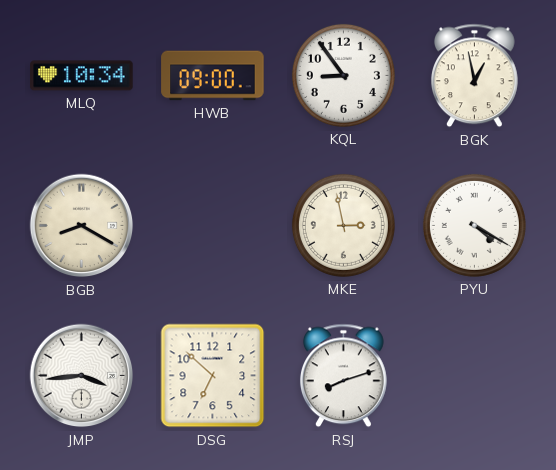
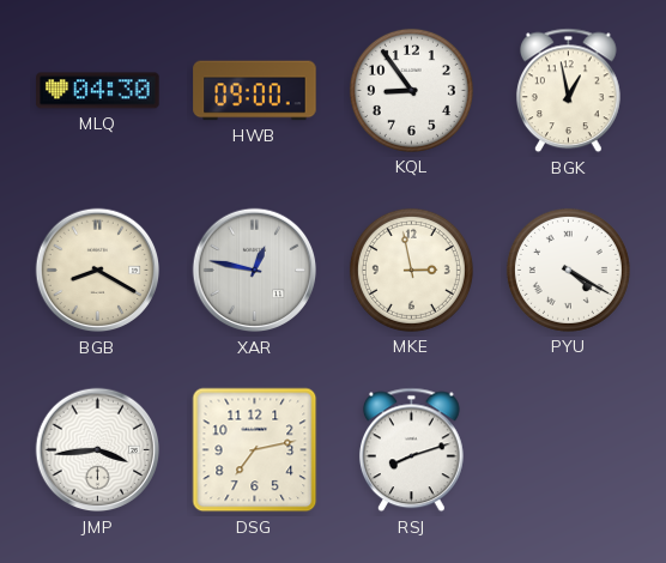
MLQ: 10:34 -> 04:30 (98, 91)
XAR: none -> 12:47 (255, 271)
DSG: 6:52 -> 7:13 (255, 450)
